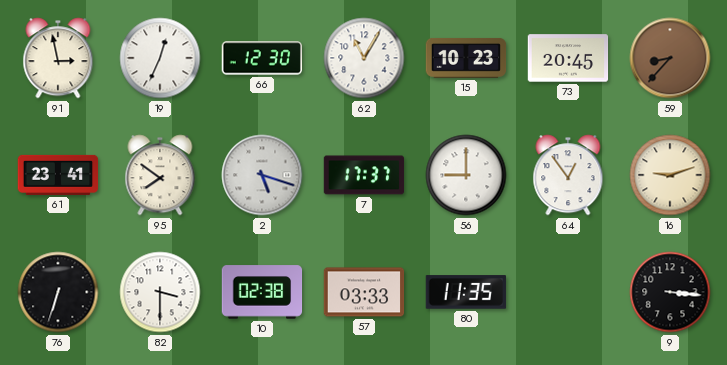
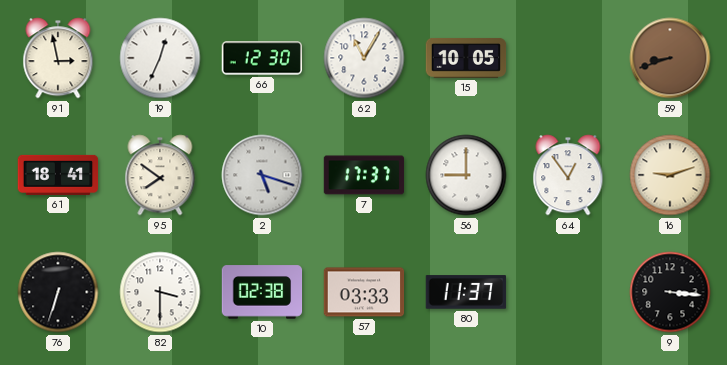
15: 10:23 -> 10:05 (466, 58)
73: 20:45 -> none (568, 58)
59: 8:37 -> 8:42 (670, 58)
61: 23:41 -> 18:41 (58, 175)
80: 11:35 -> 11:37 (466, 292)
